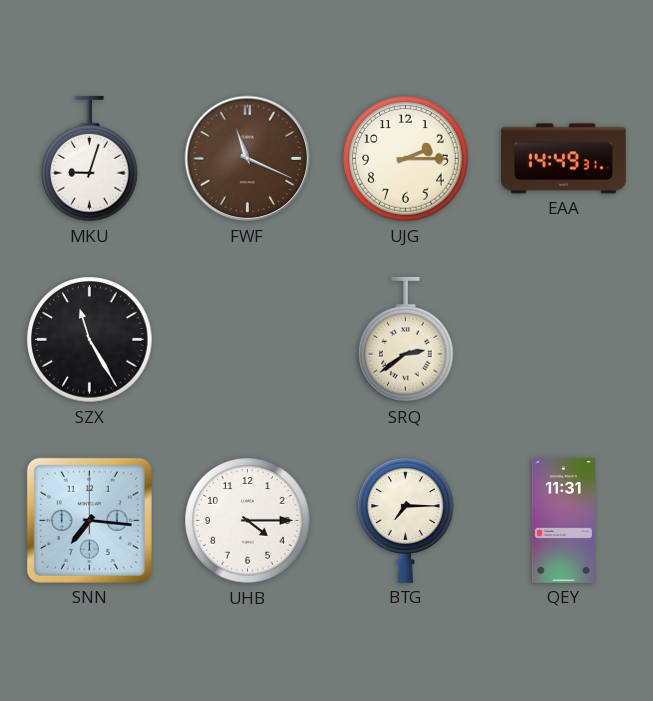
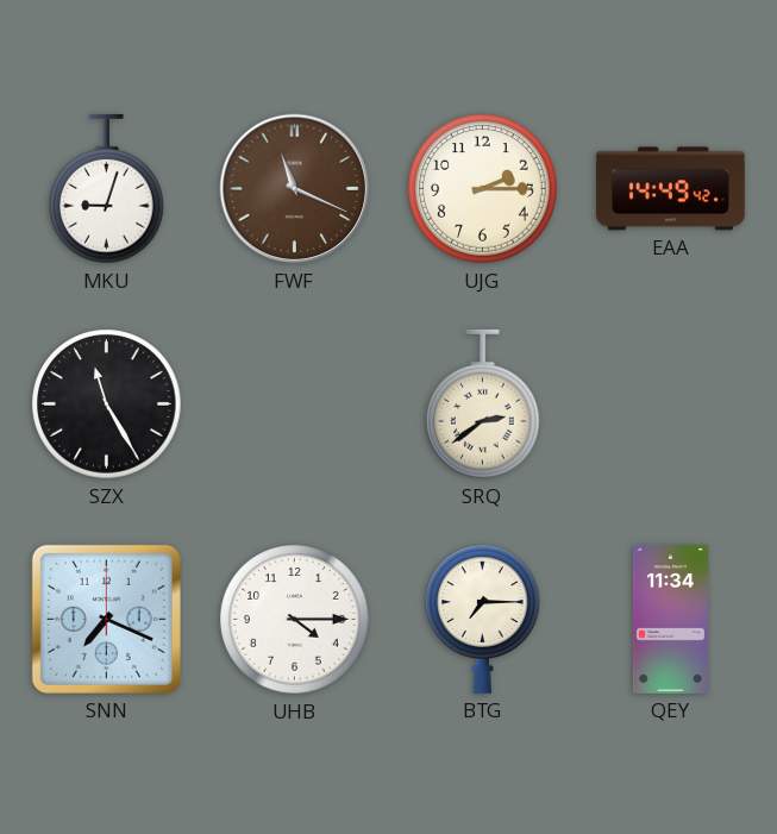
EAA: 14:49:31 -> 14:49:42 (670, 189)
SNN: 7:16 -> 7:19 (106, 619)
QEY: 11:31 -> 11:34 (670, 619)
